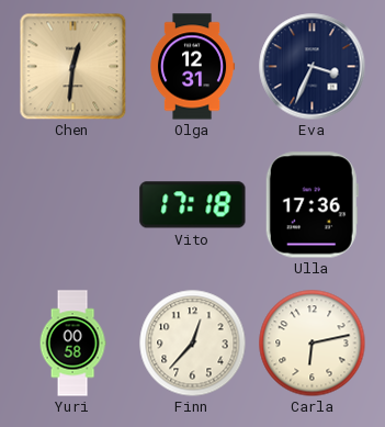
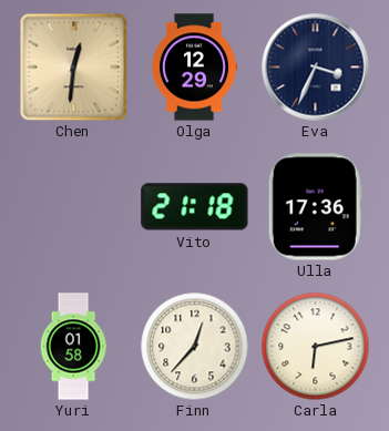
Olga: 12:31 -> 12:29 (194, 68)
Vito: 17:18 -> 21:18 (195, 207)
Yuri: 00:58 -> 01:58 (73, 347)
